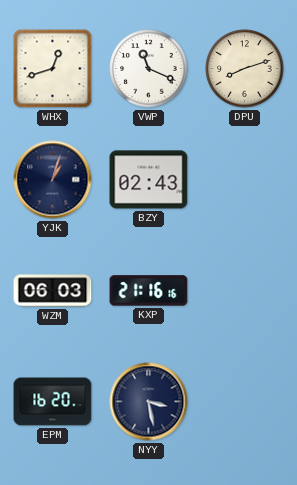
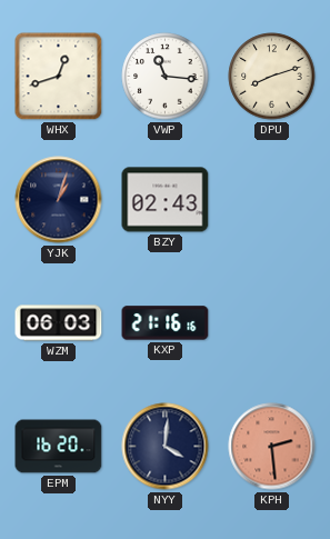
VWP: 11:19 -> 11:16 (166, 77)
NYY: 3:28 -> 4:01 (166, 447)
KPH: none -> 2:29 (272, 447)
